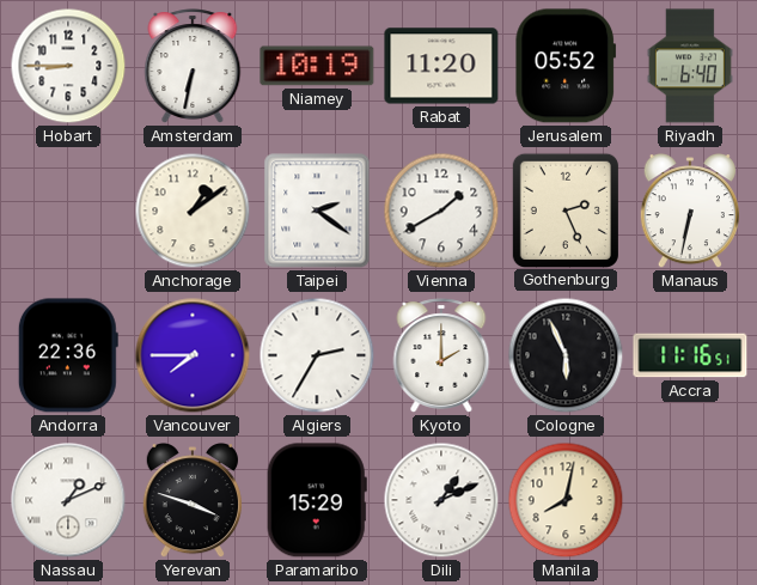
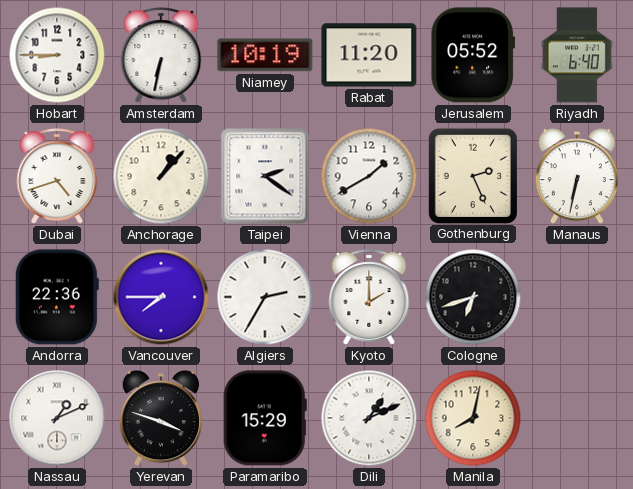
Dubai: none -> 4:42 (57, 176)
Anchorage: 1:09 -> 1:07 (161, 176)
Cologne: 5:56 -> 6:42 (473, 297)
Accra: 11:16 -> none (690, 355)
